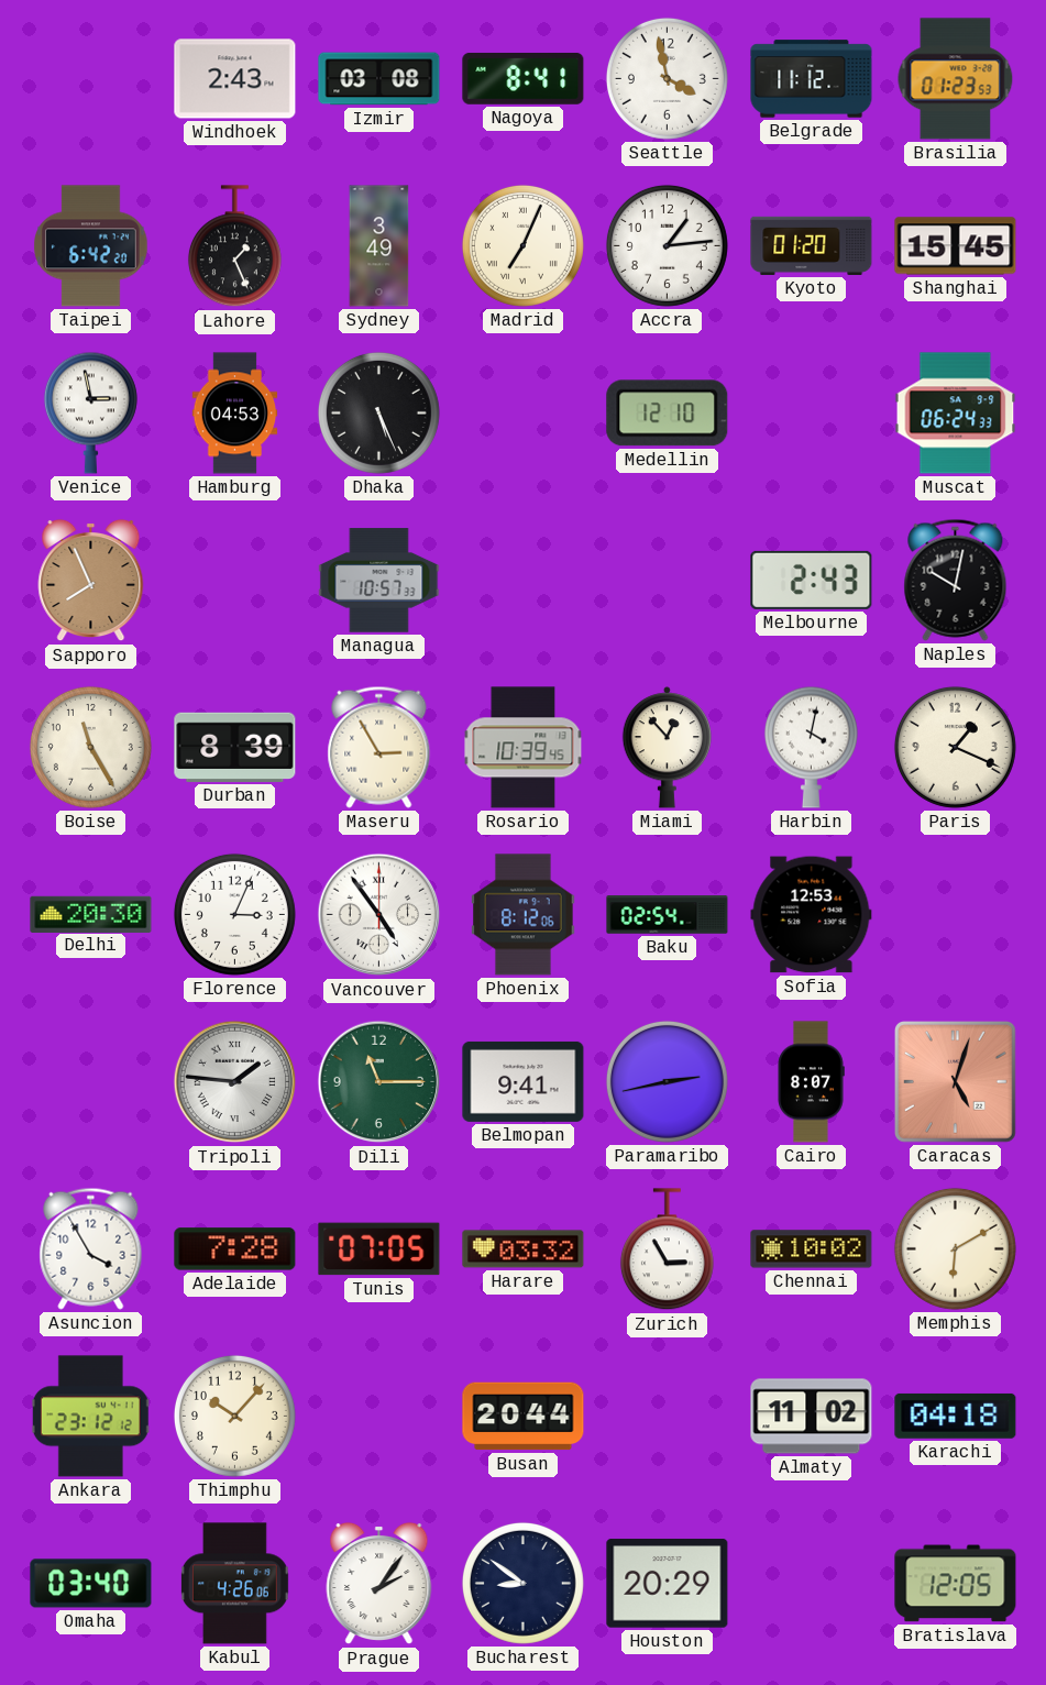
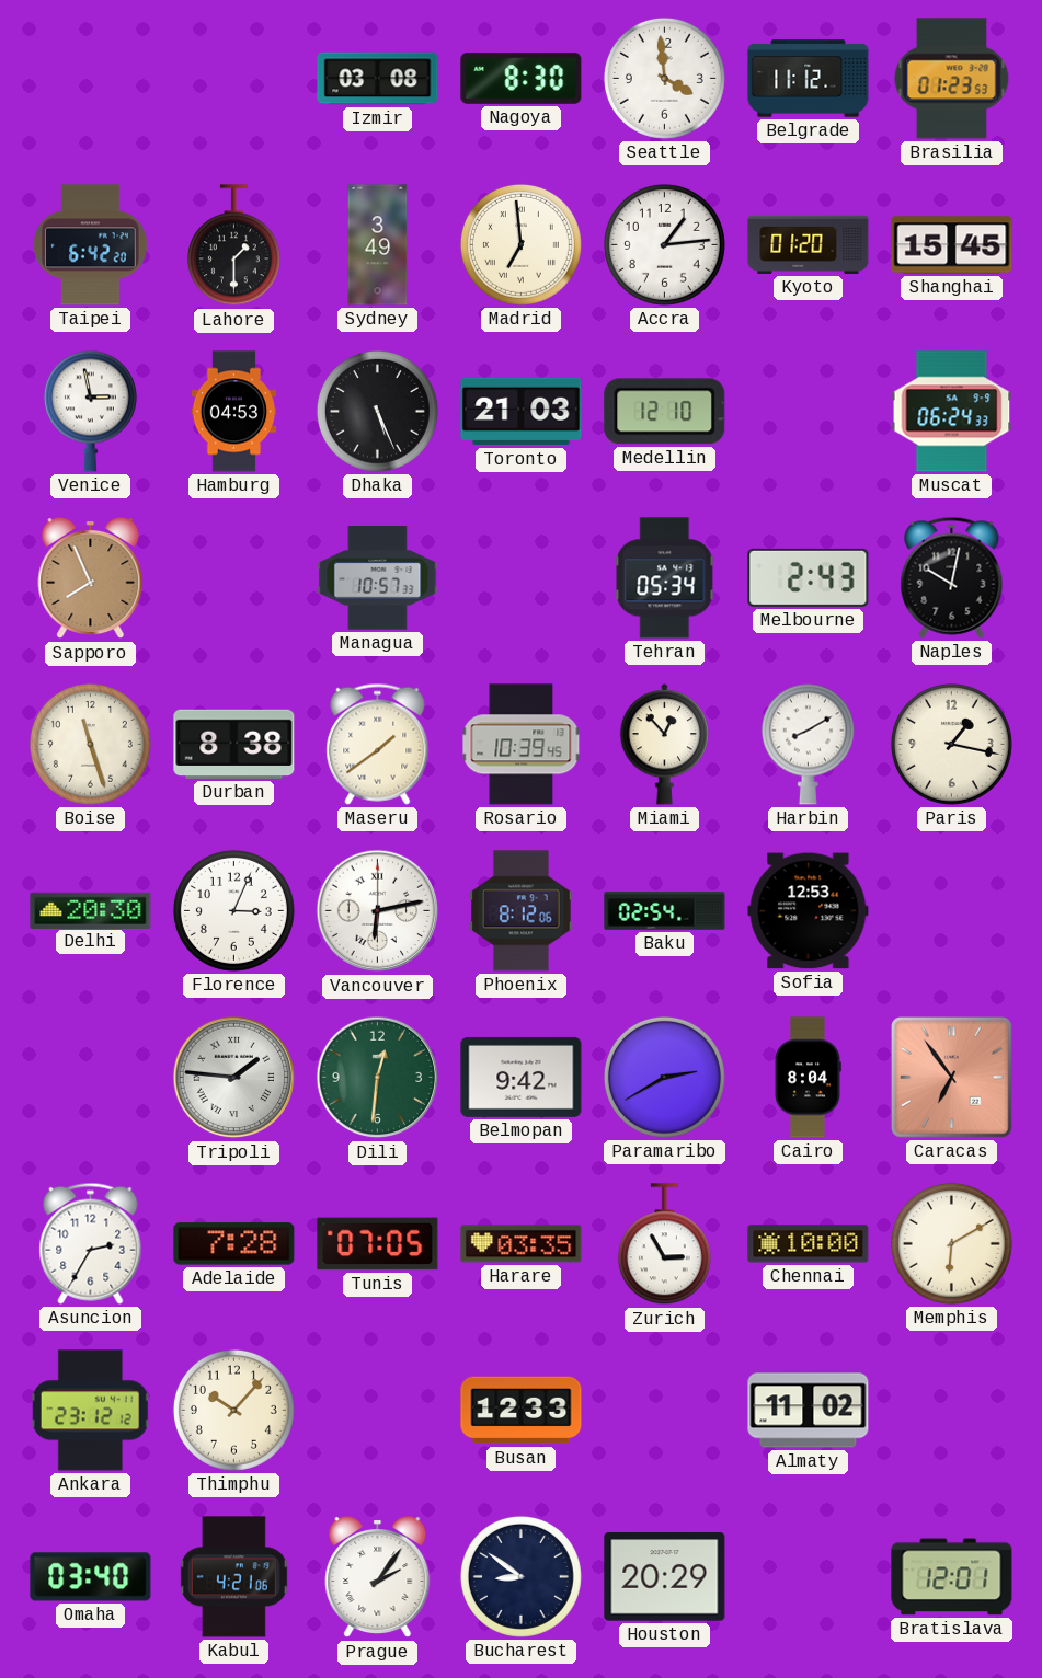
Windhoek: 2:43 -> none (235, 79)
Nagoya: 8:41 -> 8:30 (522, 78)
Seattle: 3:58 -> 3:59 (664, 78)
Lahore: 1:26 -> 1:30 (233, 245)
Madrid: 7:04 -> 6:59 (520, 244)
Toronto: none -> 21:03 (522, 412)
Tehran: none -> 05:34 (665, 578)
Boise: 11:25 -> 11:27 (90, 744)
Durban: 8:39 -> 8:38 (234, 744)
Maseru: 2:55 -> 1:39 (378, 744)
Harbin: 4:02 -> 8:10 (808, 744)
Paris: 1:19 -> 1:17 (951, 744)
Vancouver: 4:54 -> 6:13 (378, 911)
Dili: 11:15 -> 12:31 (378, 1078)
Belmopan: 9:41 -> 9:42 (522, 1077)
Paramaribo: 2:43 -> 2:40 (664, 1077)
Cairo: 8:07 -> 8:04 (808, 1078)
Caracas: 5:03 -> 6:54 (952, 1078)
Asuncion: 3:55 -> 2:35 (91, 1243)
Harare: 03:32 -> 03:35 (522, 1244)
Chennai: 10:02 -> 10:00 (809, 1244)
Busan: 20:44 -> 12:33 (522, 1411)
Karachi: 04:18 -> none (956, 1416)
Kabul: 4:26 -> 4:21 (233, 1577)
Bratislava: 12:05 -> 12:01 (952, 1577)
